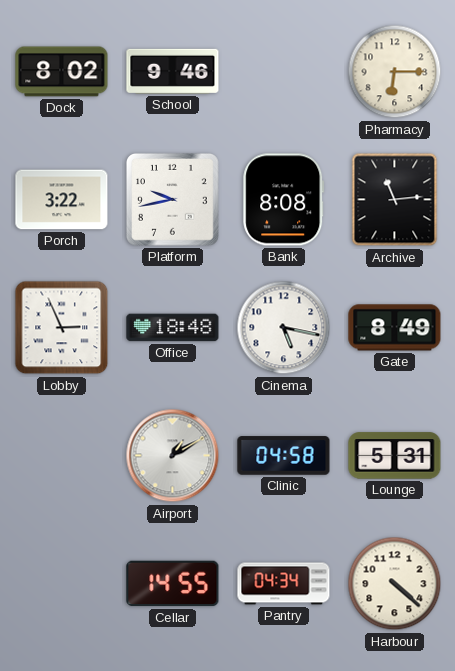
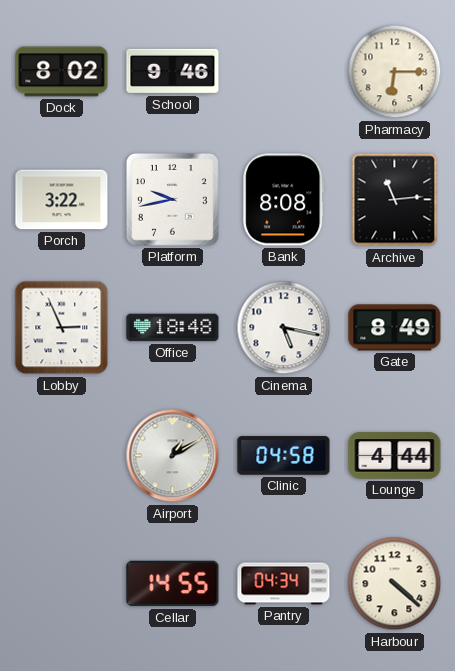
Lounge: 5:31 -> 4:44 (395, 456)
